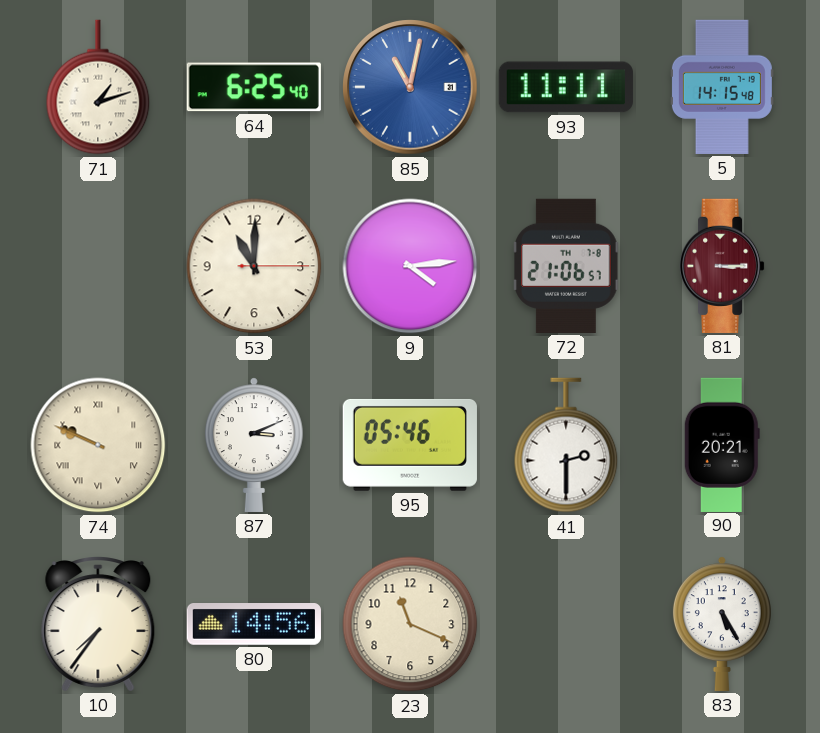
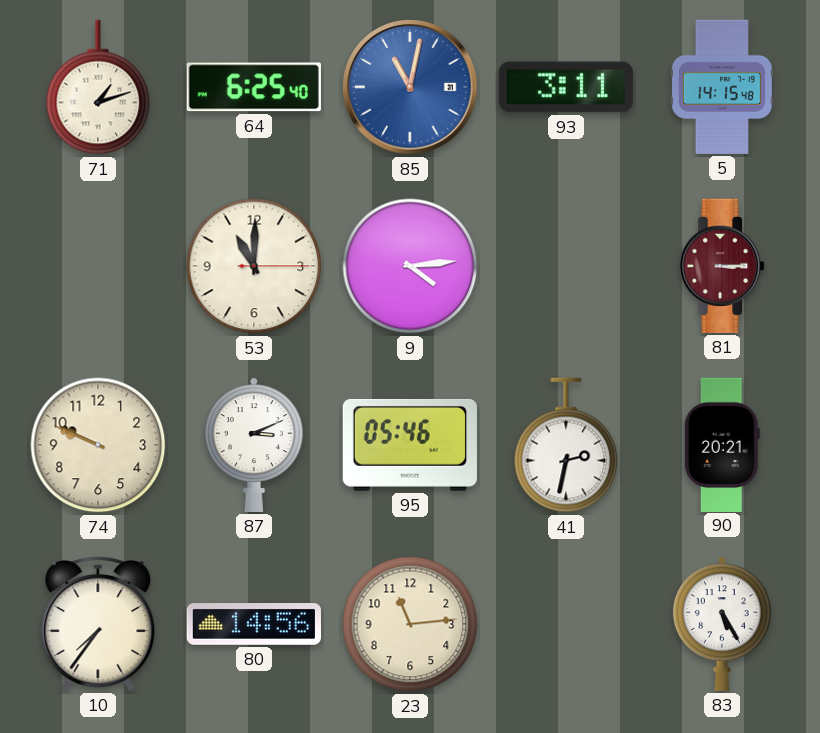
93: 11:11 -> 3:11 (566, 87)
72: 21:06 -> none (566, 266)
74 numerals: Roman -> Arabic (98, 445)
41: 2:30 -> 2:32 (566, 445)
23: 11:19 -> 11:14 (410, 624)
